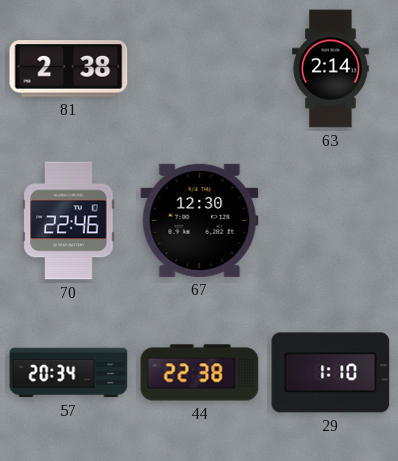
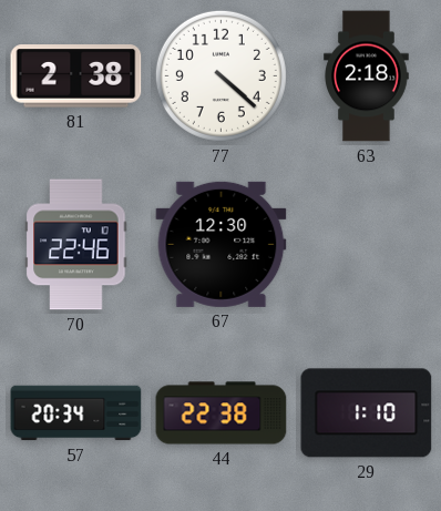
77: none -> 4:22 (221, 75)
63: 2:14 -> 2:18 (367, 76)
